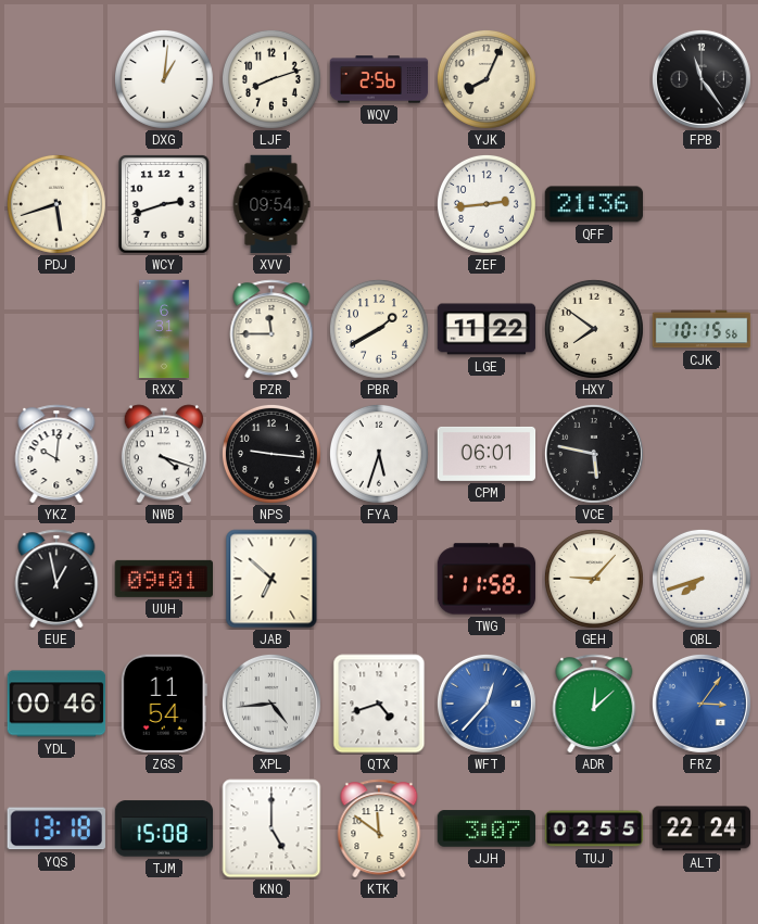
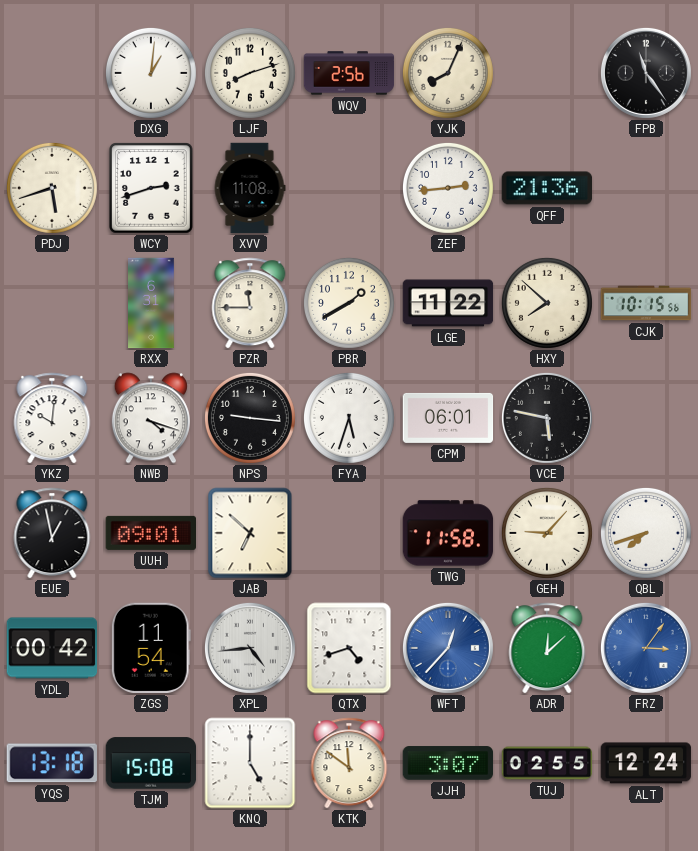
XVV: 09:54 -> 11:08 (250, 188)
HXY: 7:51 -> 7:52 (547, 303)
YDL: 00:46 -> 00:42 (52, 648)
ALT: 22:24 -> 12:24 (646, 763)
